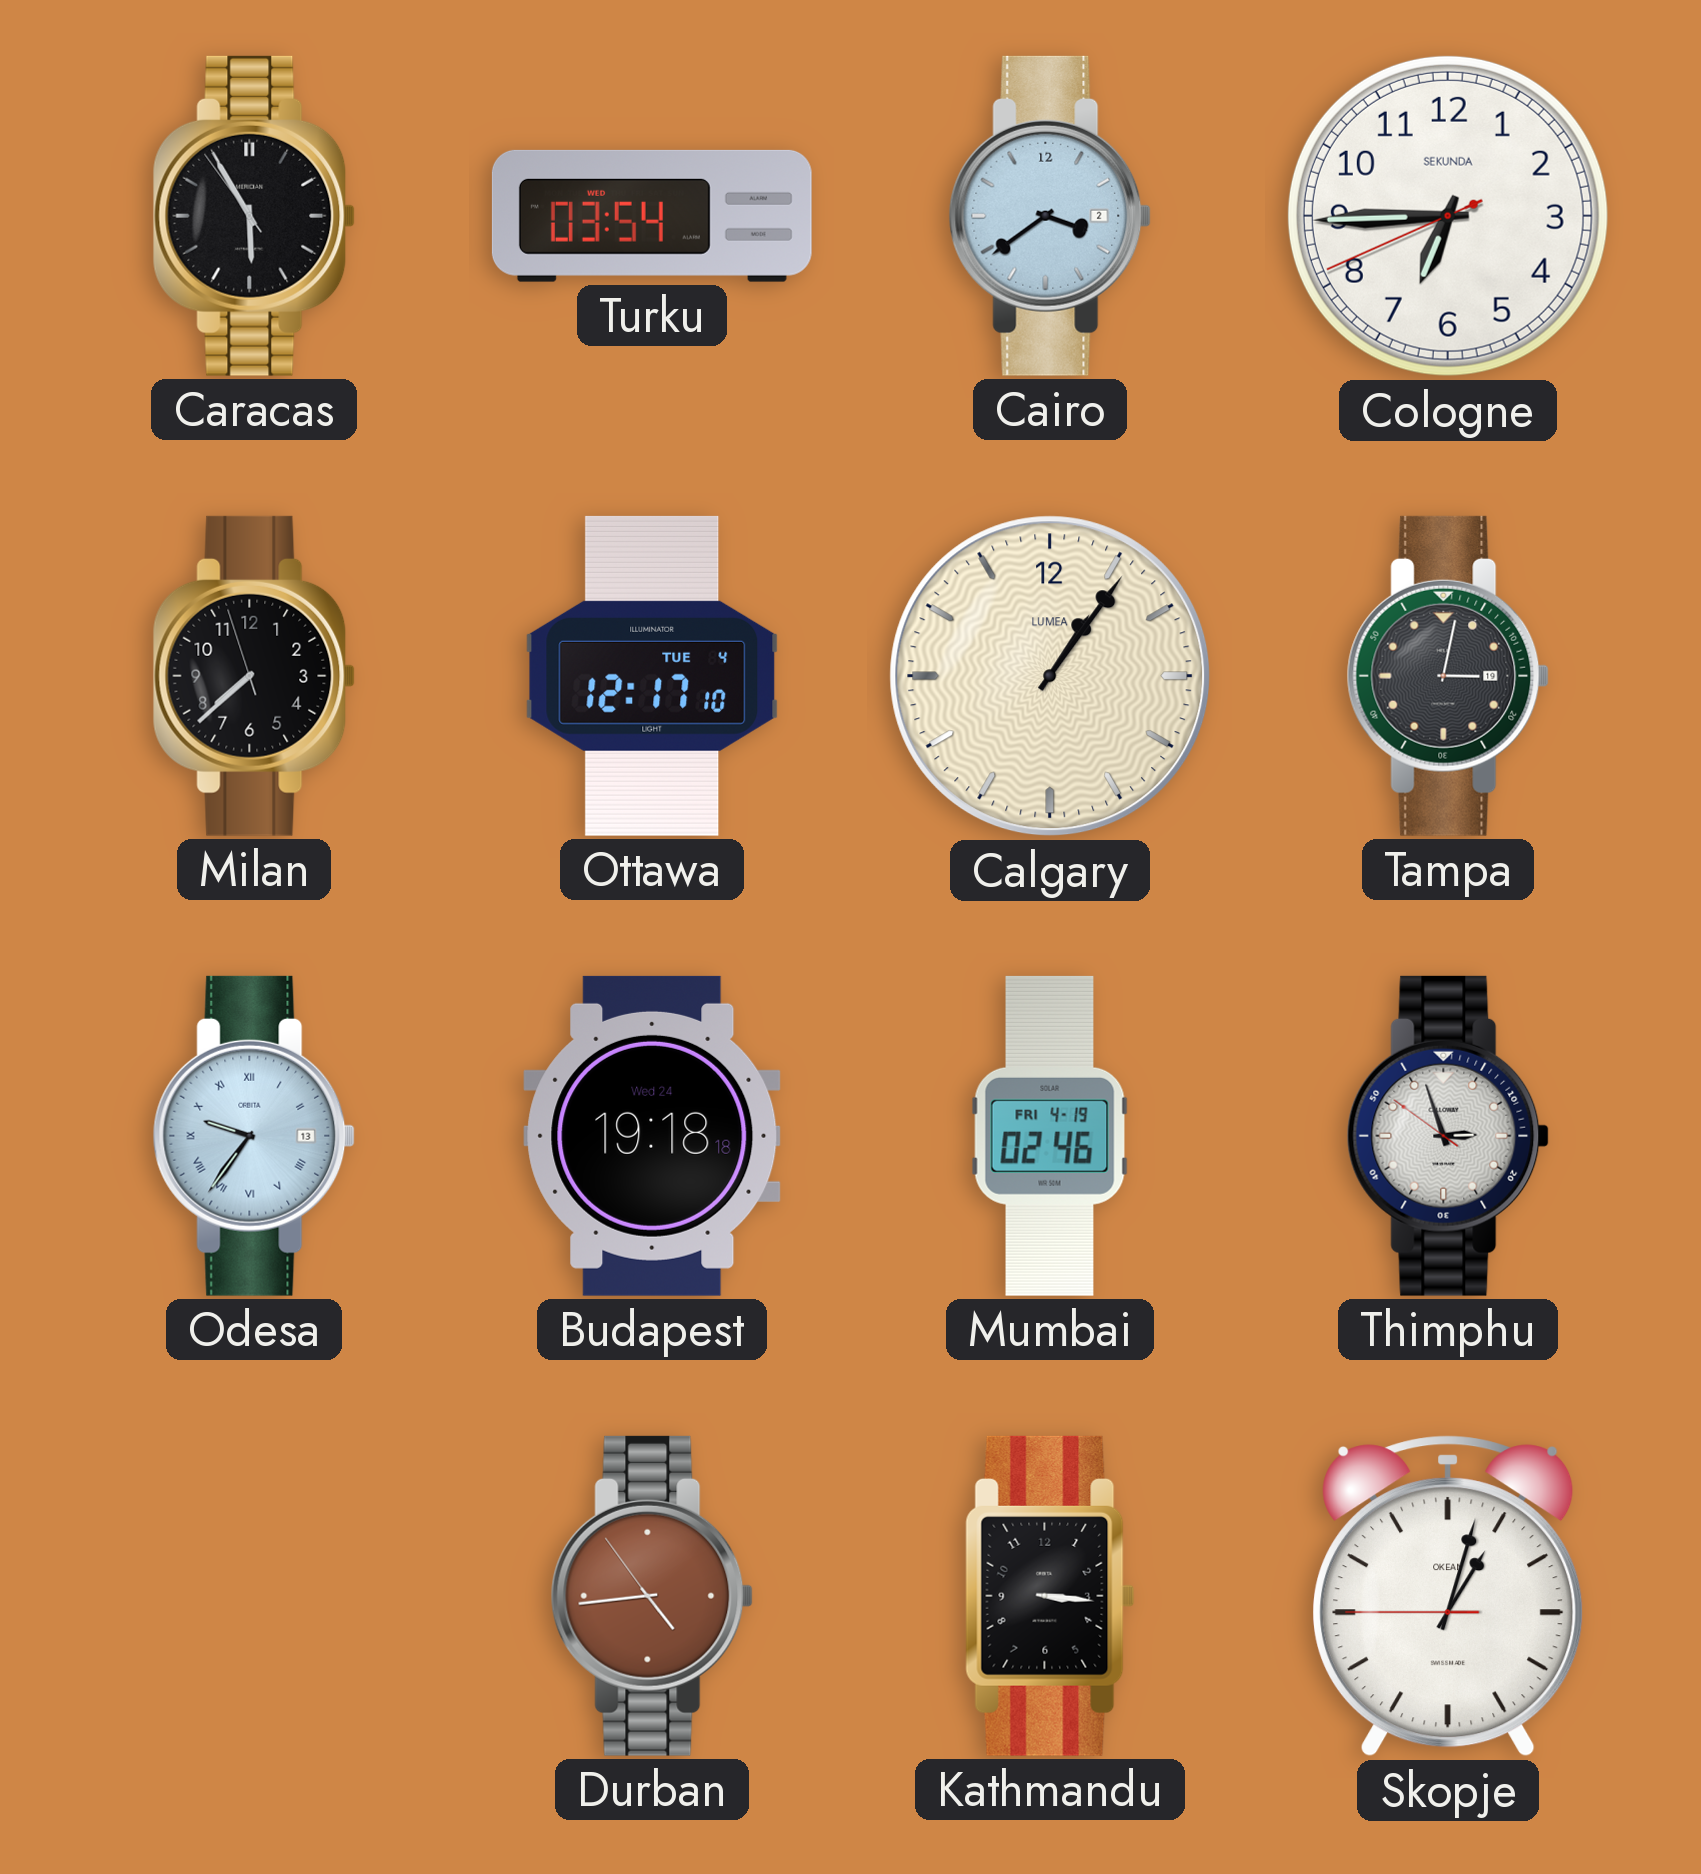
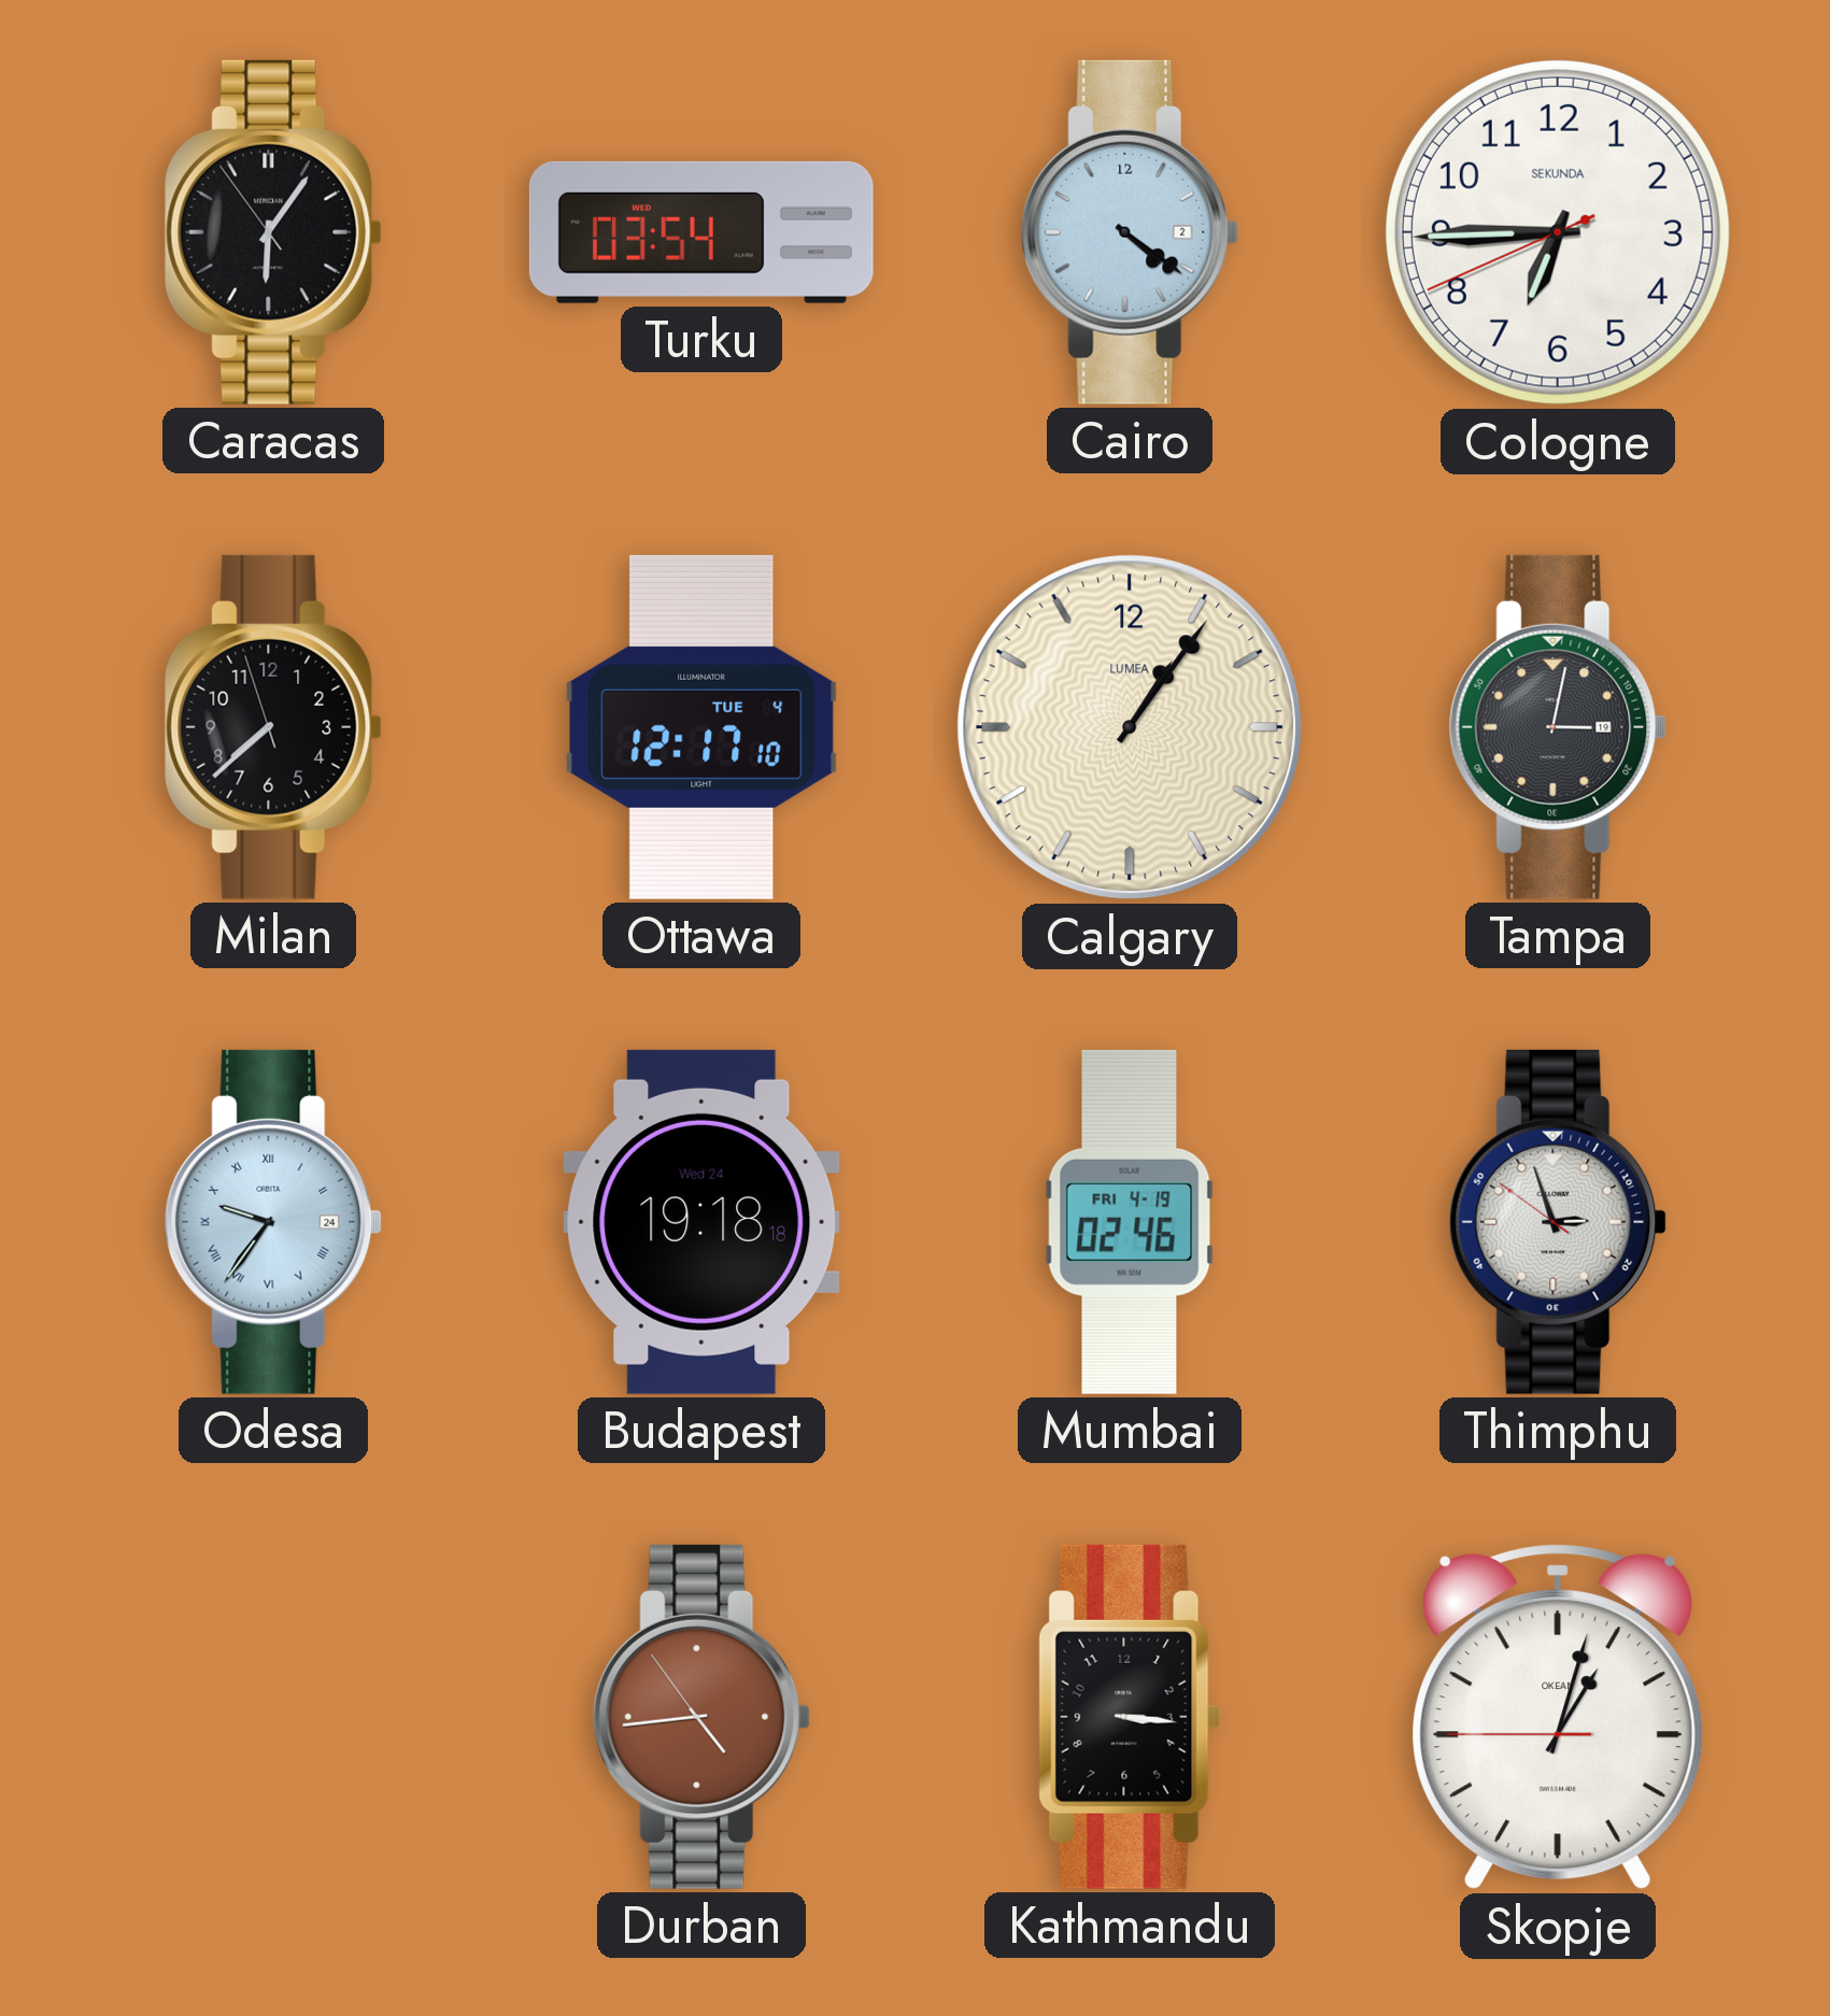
Caracas: 5:54 -> 6:05 (273, 232)
Cairo: 3:39 -> 4:21 (1130, 232)
Odesa date: 13 -> 24 (273, 1222)
